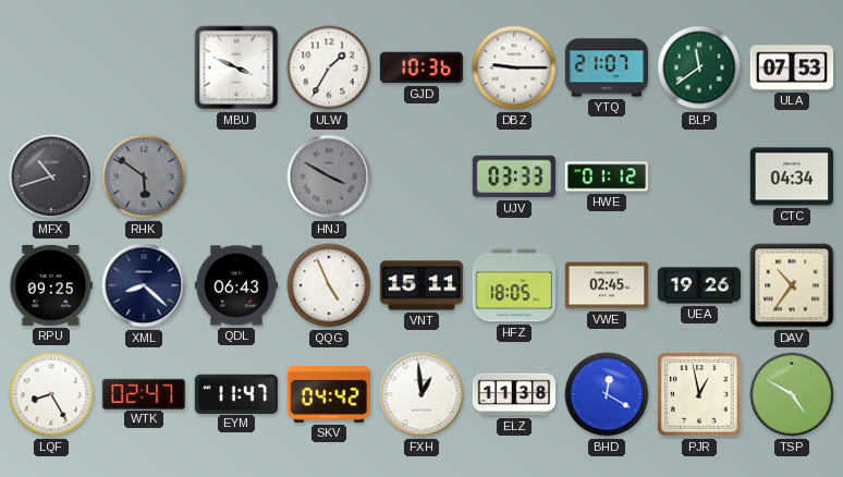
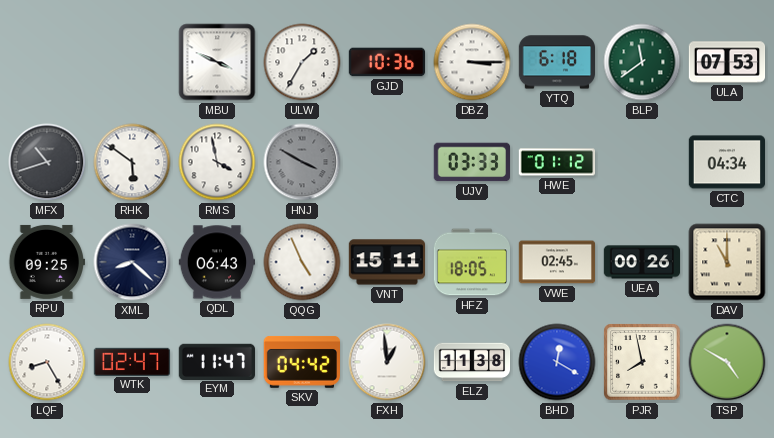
DBZ: 9:15 -> 3:15 (472, 62)
YTQ: 21:07 -> 6:18 (556, 62)
RHK dial: grey -> white (132, 162)
RMS: none -> 3:58 (217, 162)
UEA: 19:26 -> 00:26 (642, 262)
DAV: 10:36 -> 11:00 (727, 262)
PJR: 12:58 -> 7:58 (642, 362)
